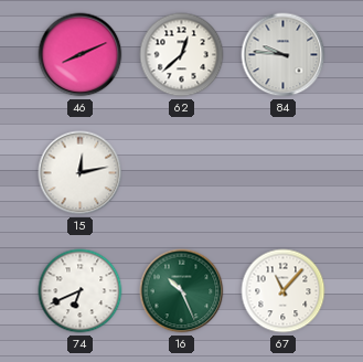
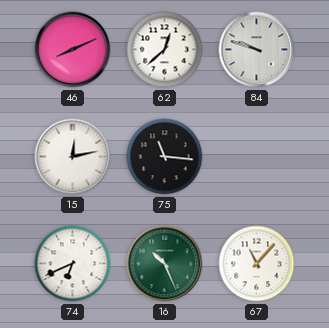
84: 9:46 -> 9:48 (257, 50)
75: none -> 11:16 (165, 157)
